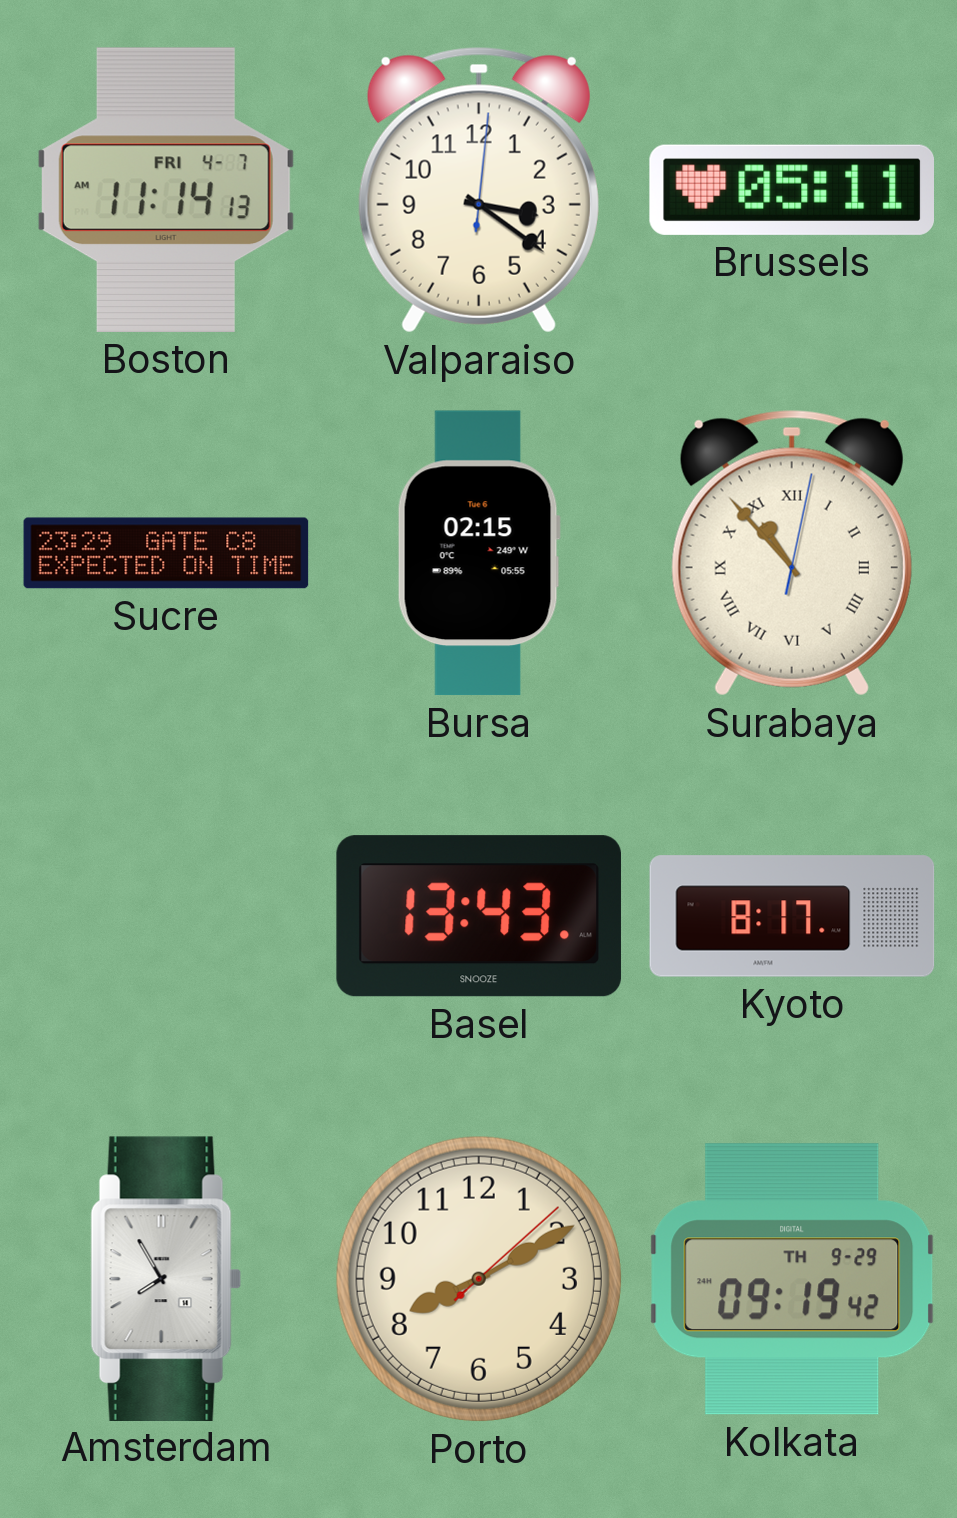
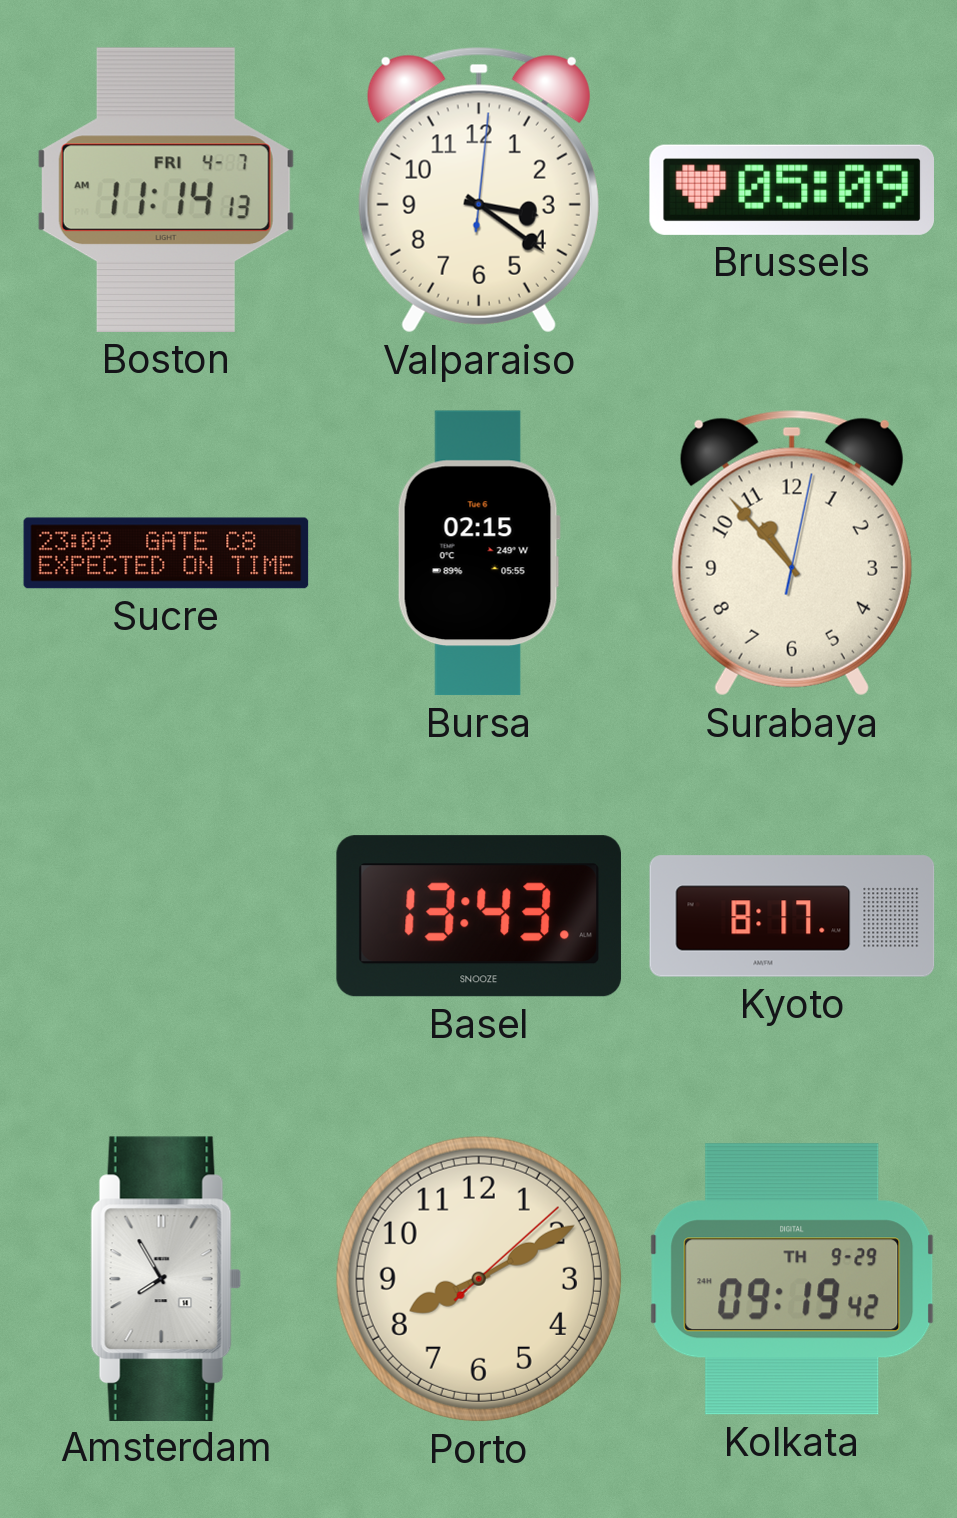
Brussels: 05:11 -> 05:09 (791, 190)
Sucre: 23:29 -> 23:09 (166, 553)
Surabaya numerals: Roman -> Arabic (792, 553)
